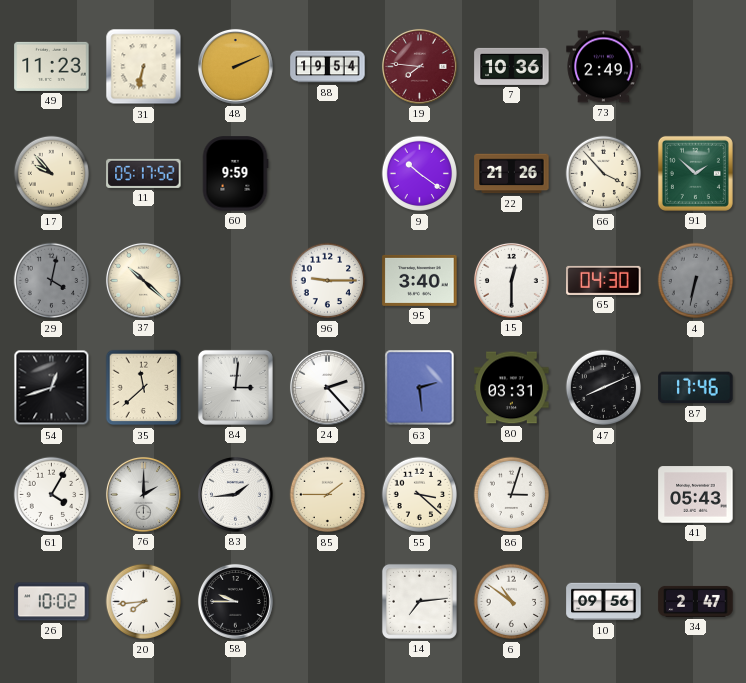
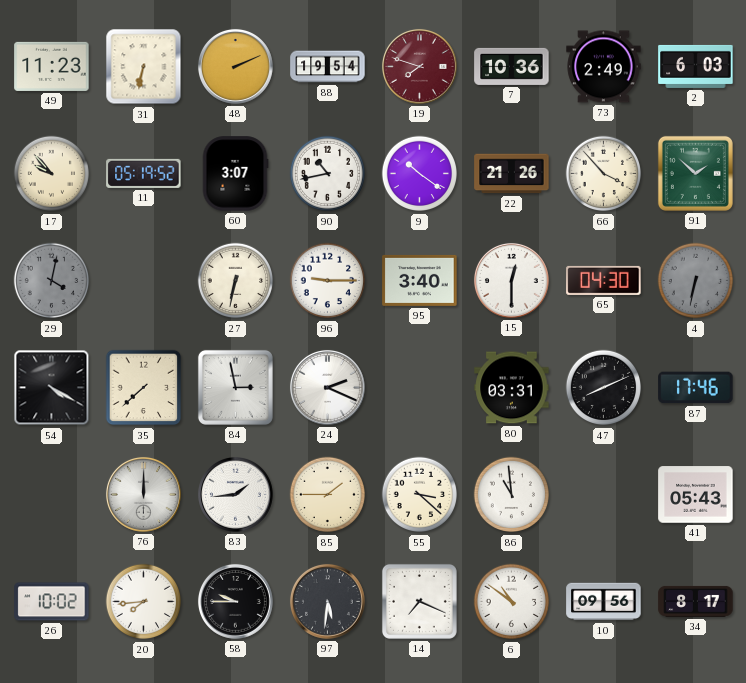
19: 7:46 -> 7:48 (419, 66)
2: none -> 6:03 (696, 66)
11: 05:17 -> 05:19 (144, 173)
60: 9:59 -> 3:07 (235, 174)
90: none -> 10:43 (328, 174)
37: 10:22 -> none (143, 280)
27: none -> 6:32 (236, 281)
54: 12:42 -> 4:20 (52, 388)
35: 11:38 -> 7:38 (144, 388)
84: 3:01 -> 2:58 (235, 387)
24: 2:23 -> 2:19 (327, 387)
63: 2:29 -> none (420, 388)
61: 4:05 -> none (52, 495)
76: 2:00 -> 12:00 (143, 494)
86: 3:03 -> 10:59 (512, 495)
97: none -> 5:31 (327, 601)
14: 7:14 -> 7:19 (419, 601)
34: 2:47 -> 8:17 (696, 601)
